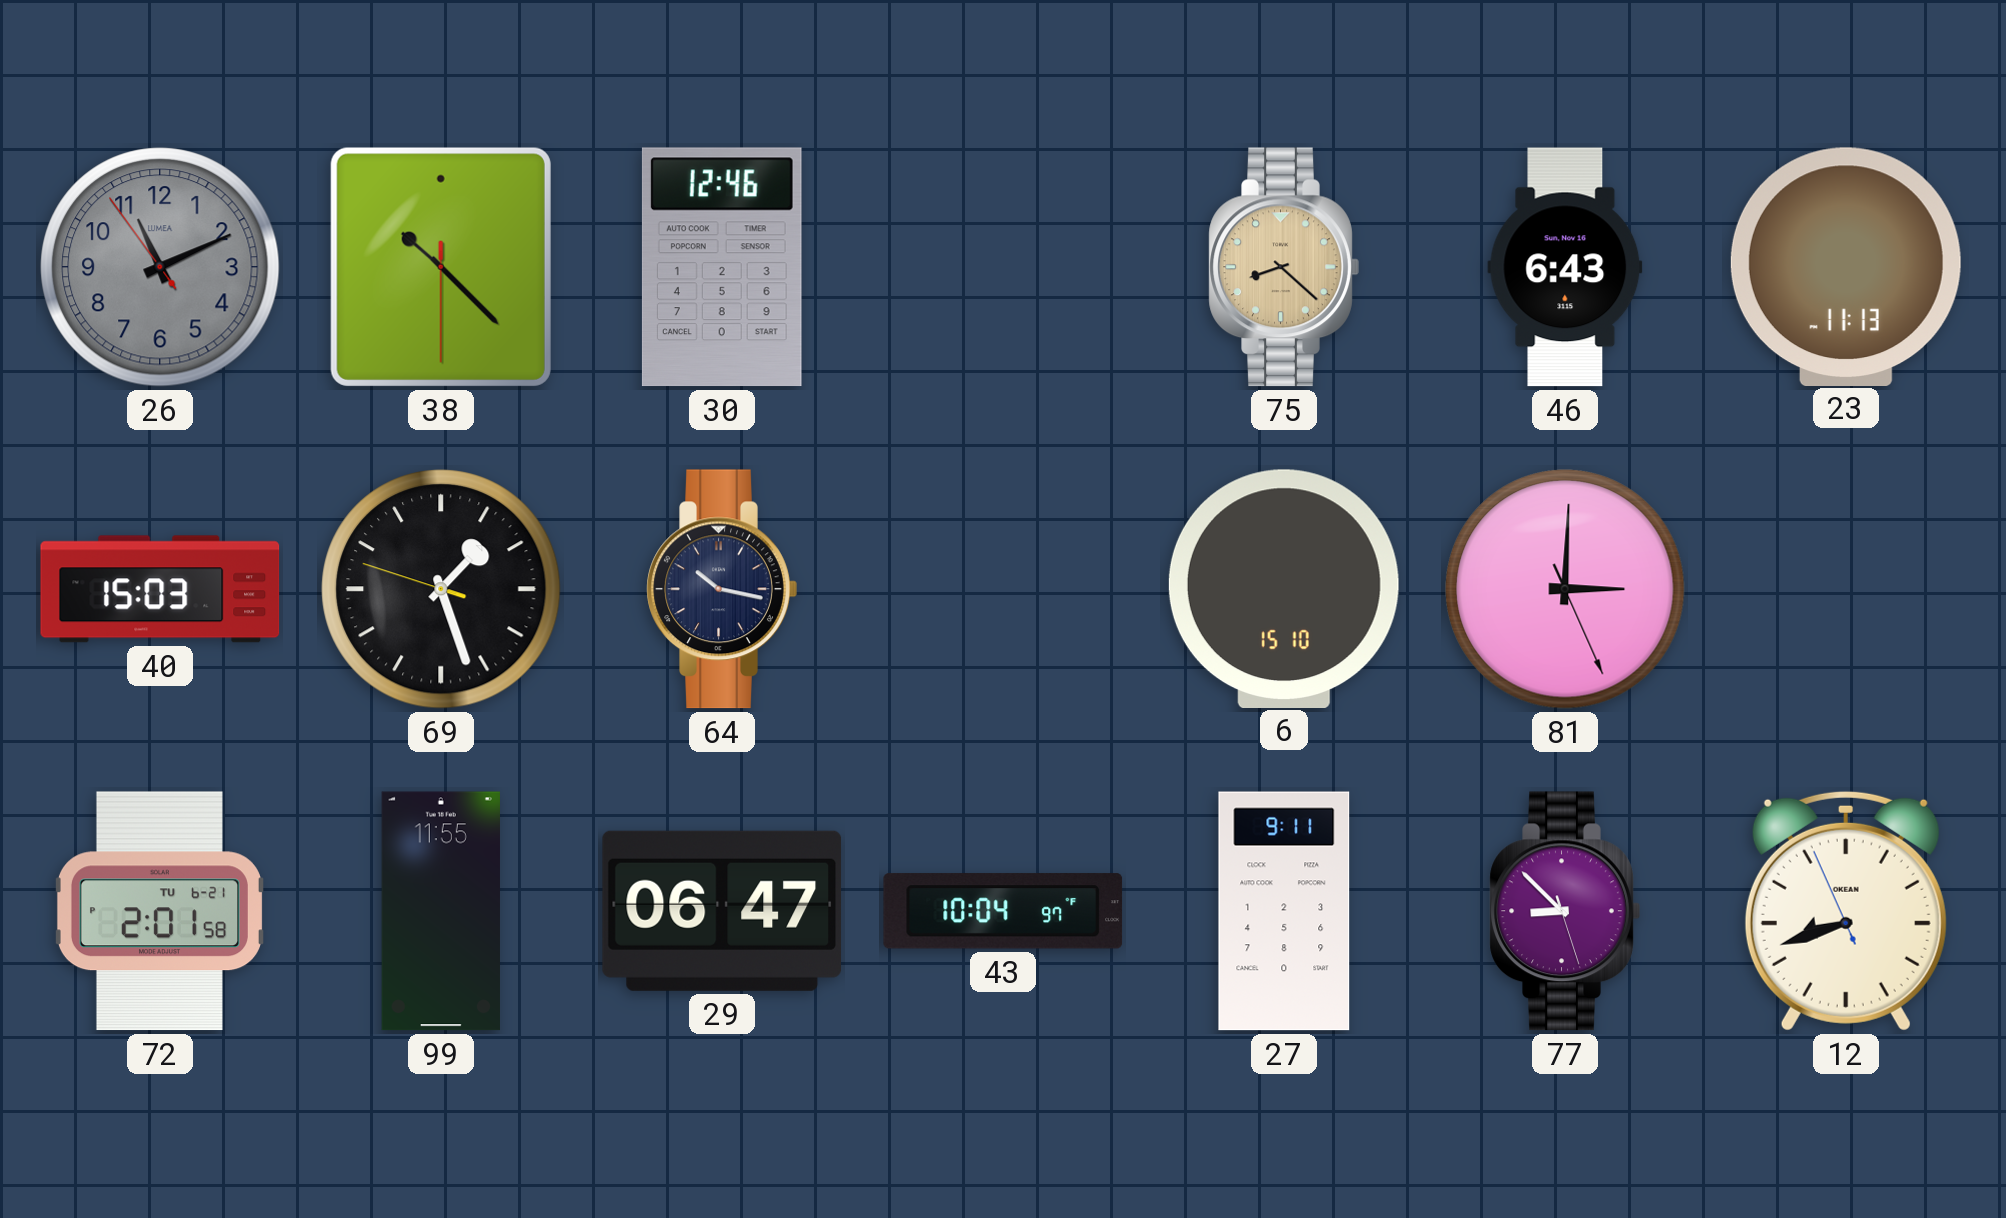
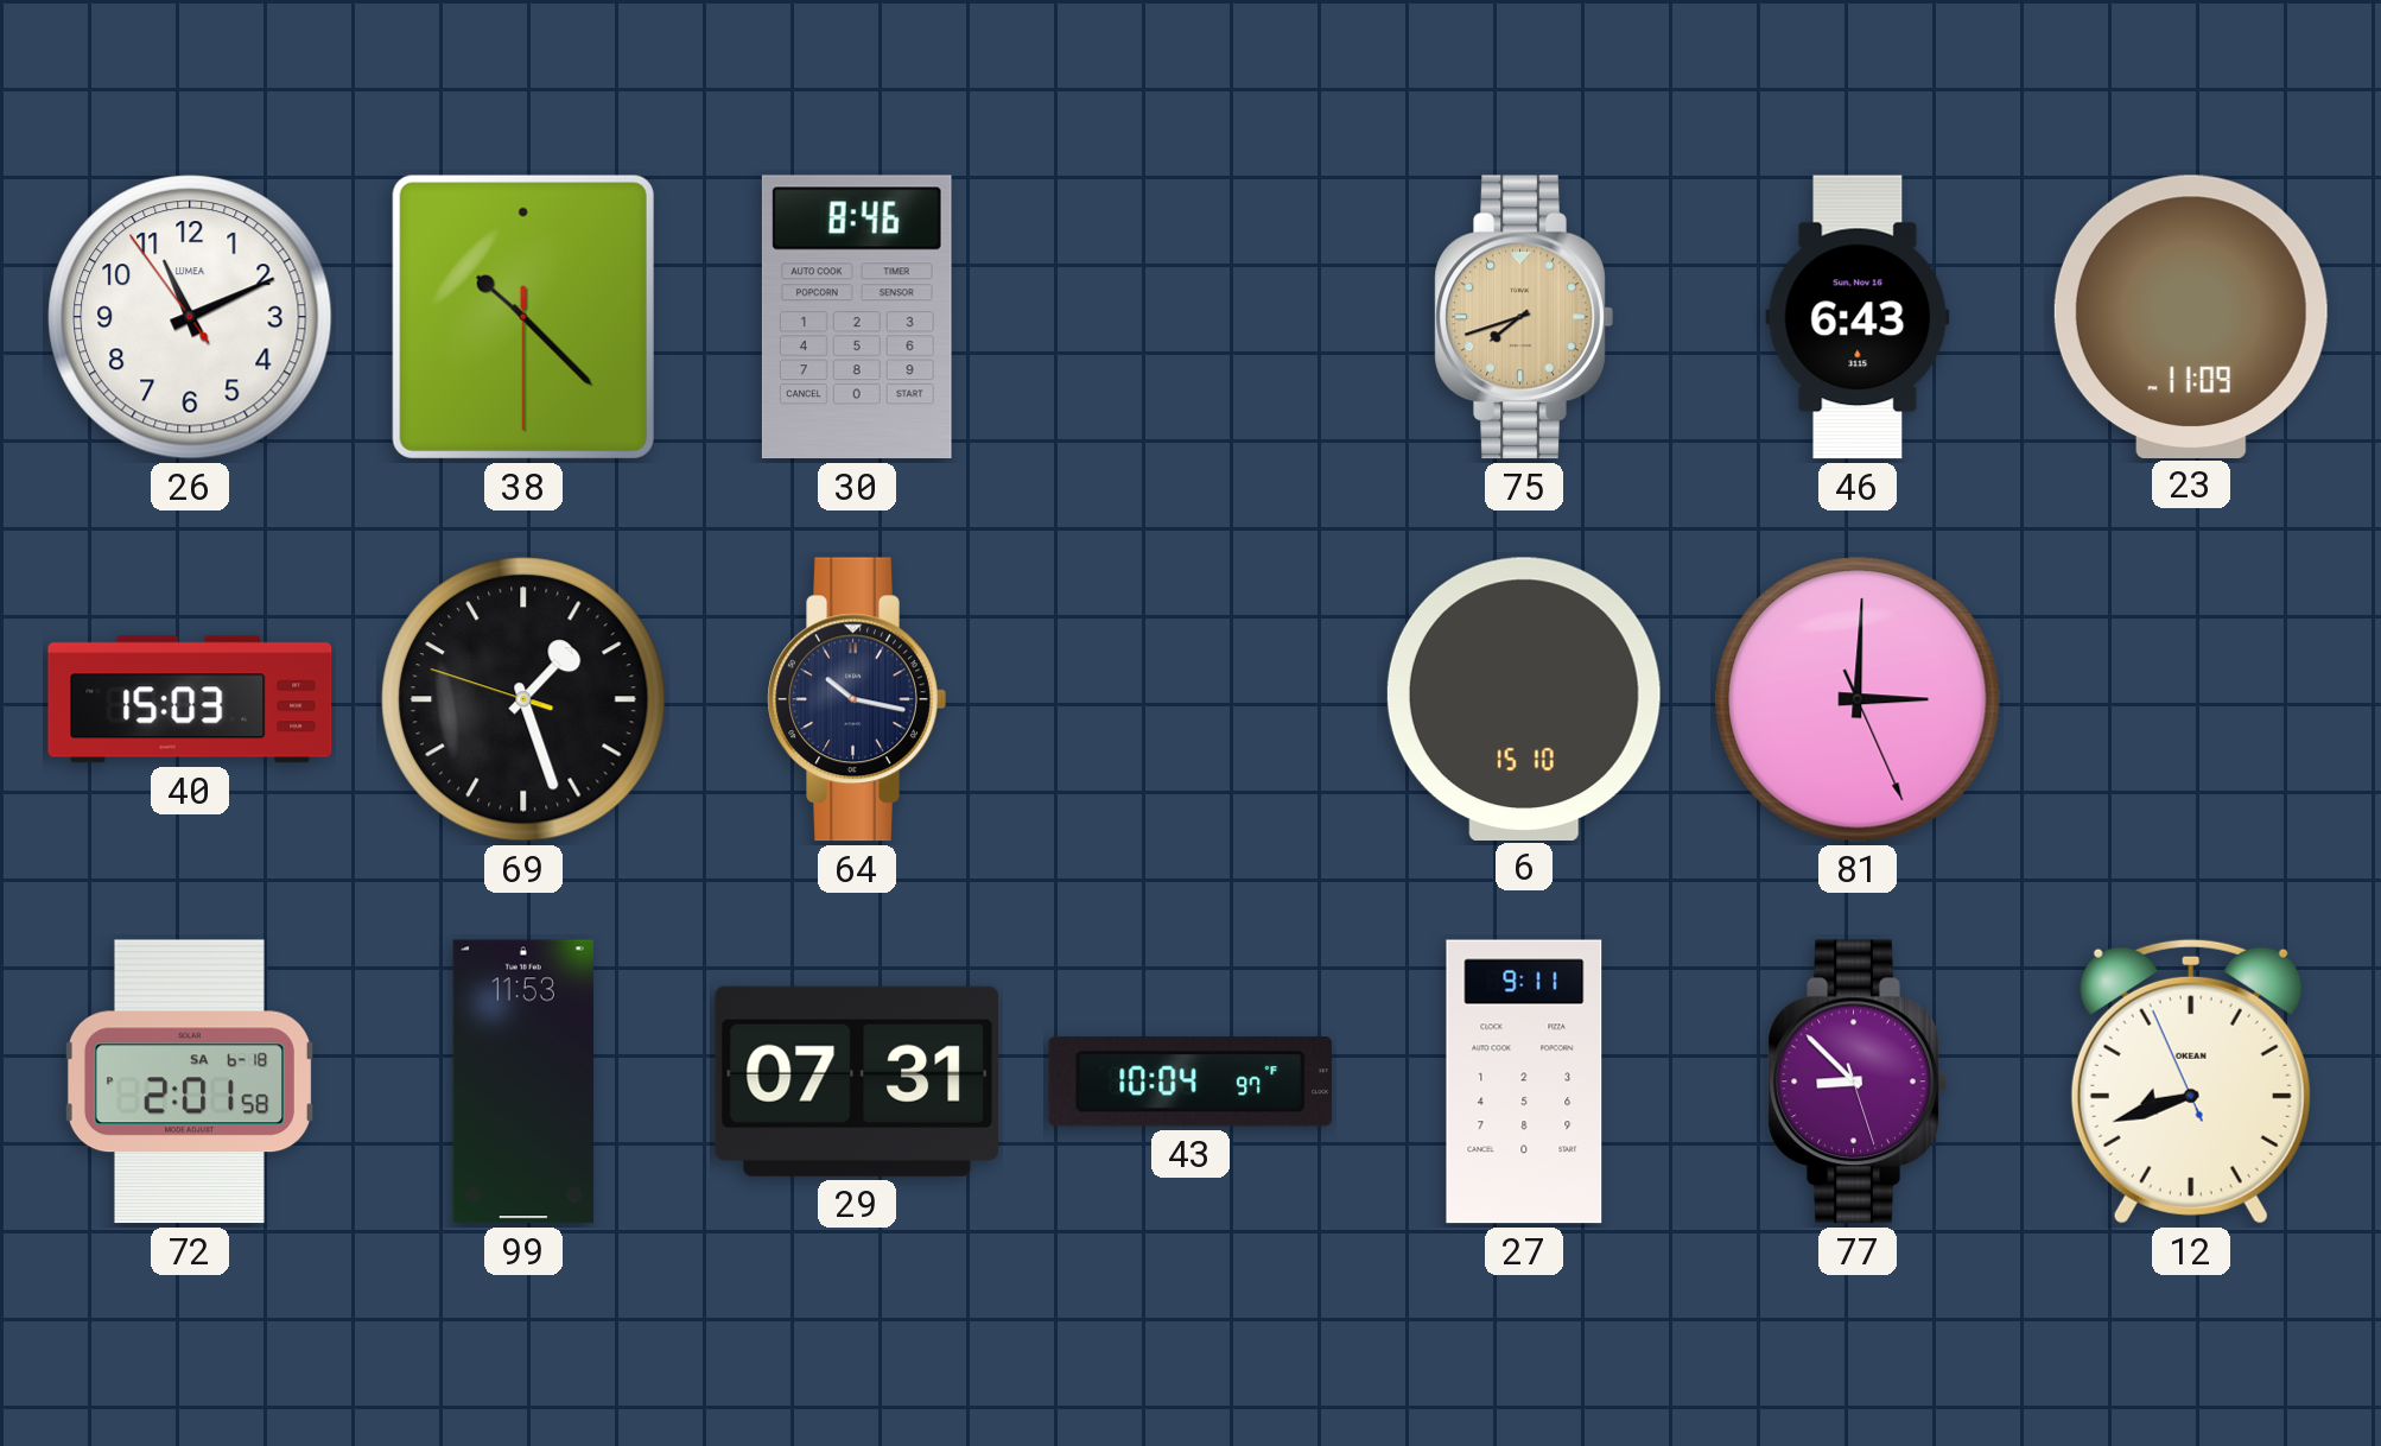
26 dial: grey -> white (190, 317)
30: 12:46 -> 8:46 (857, 317)
75: 8:22 -> 7:42 (1524, 317)
23: 11:13 -> 11:09 (2191, 316)
72 date: TU 6-21 -> SA 6-18 (189, 1082)
99: 11:55 -> 11:53 (523, 1082)
29: 06:47 -> 07:31 (857, 1082)
